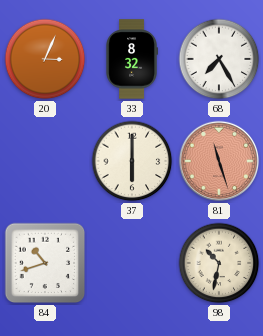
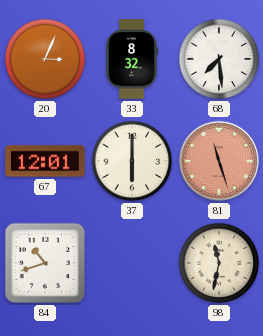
68: 7:25 -> 7:29 (219, 59)
67: none -> 12:01 (45, 161)
98: 10:32 -> 11:32 (219, 263)
